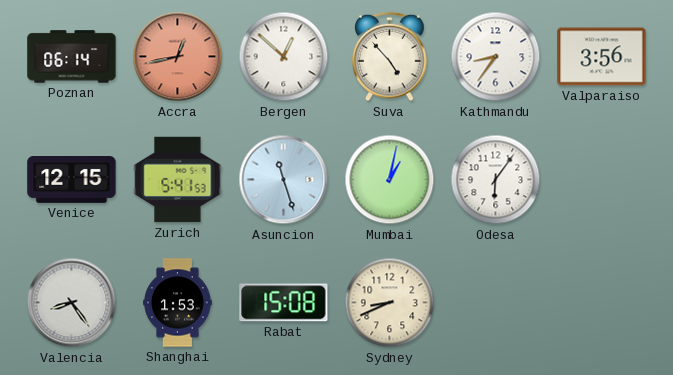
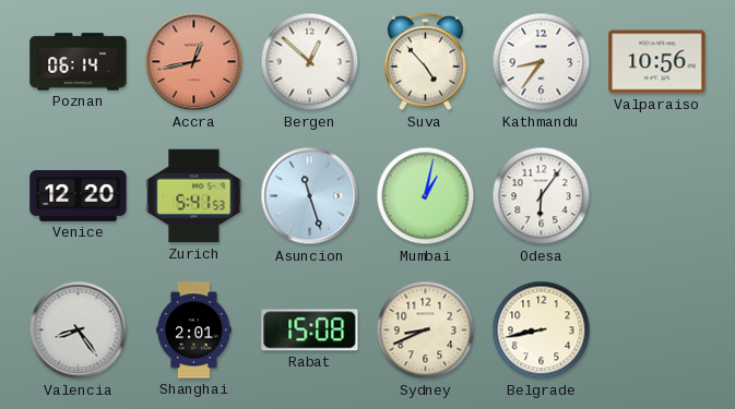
Valparaiso: 3:56 -> 10:56 (657, 62)
Venice: 12:15 -> 12:20 (79, 196)
Shanghai: 1:53 -> 2:01 (194, 330)
Belgrade: none -> 8:43 (542, 330)
